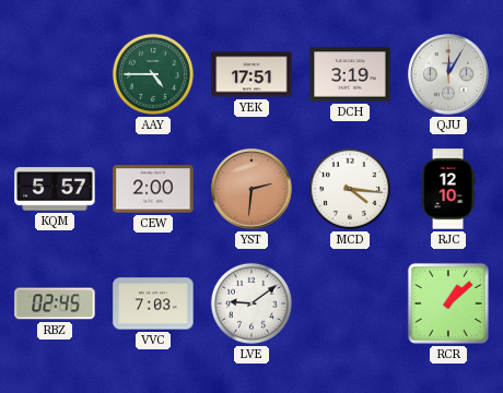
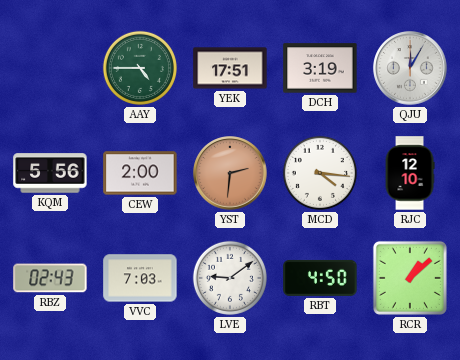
KQM: 5:57 -> 5:56 (50, 173)
RBZ: 02:45 -> 02:43 (50, 278)
RBT: none -> 4:50 (320, 278)
